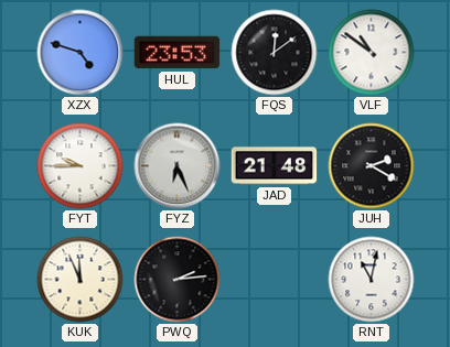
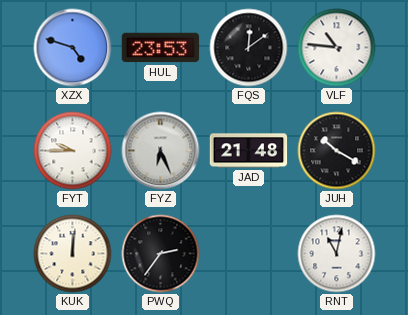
VLF: 10:51 -> 10:46 (337, 48)
JUH: 2:20 -> 10:20 (337, 151)
KUK: 11:56 -> 12:01 (73, 254)
PWQ: 2:14 -> 2:36 (161, 254)
